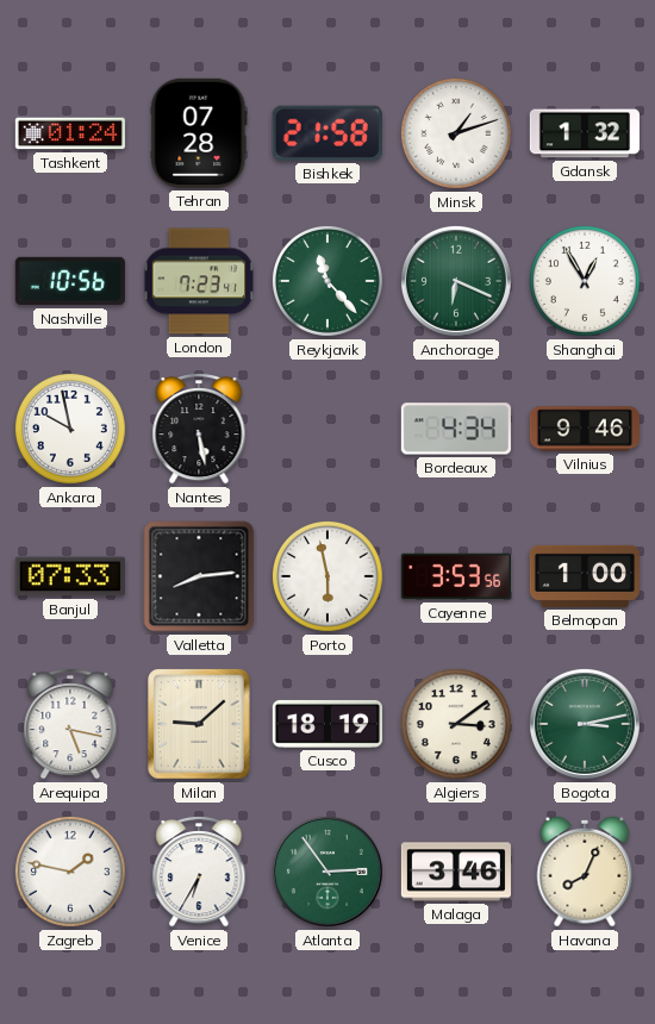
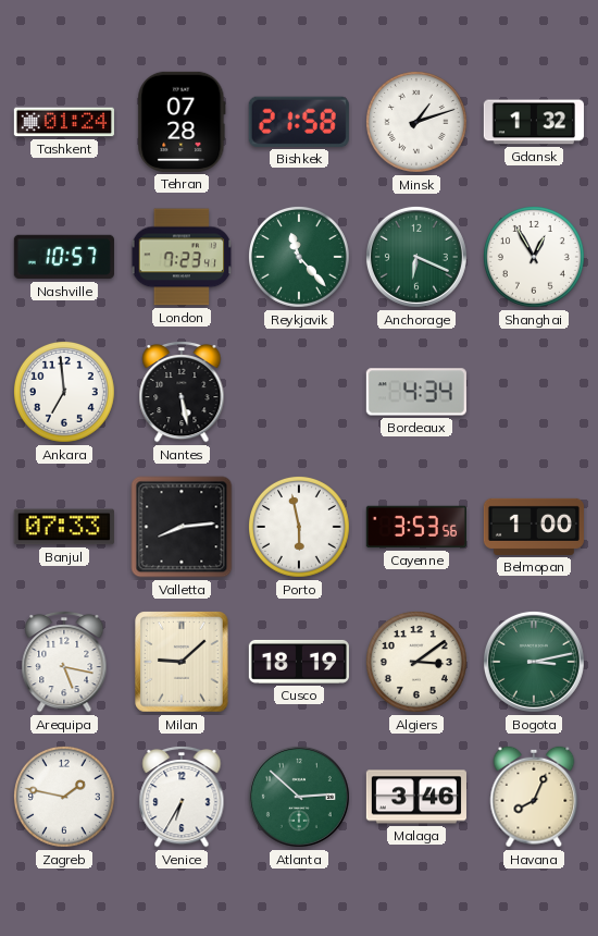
Nashville: 10:56 -> 10:57 (64, 257)
Ankara: 9:58 -> 6:59 (64, 392)
Vilnius: 9:46 -> none (585, 429)
Atlanta: 2:54 -> 2:52 (299, 797)
